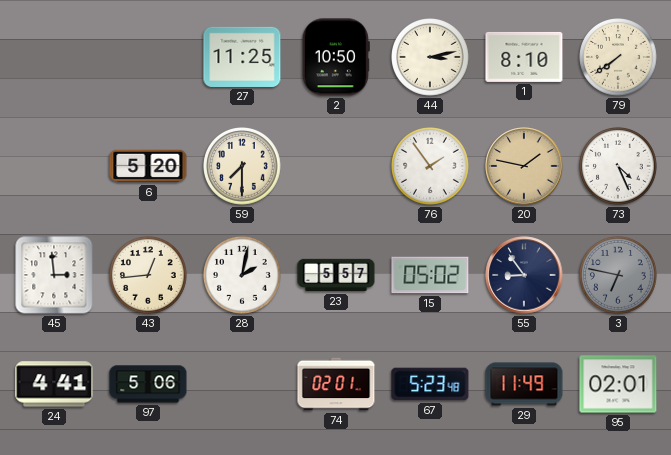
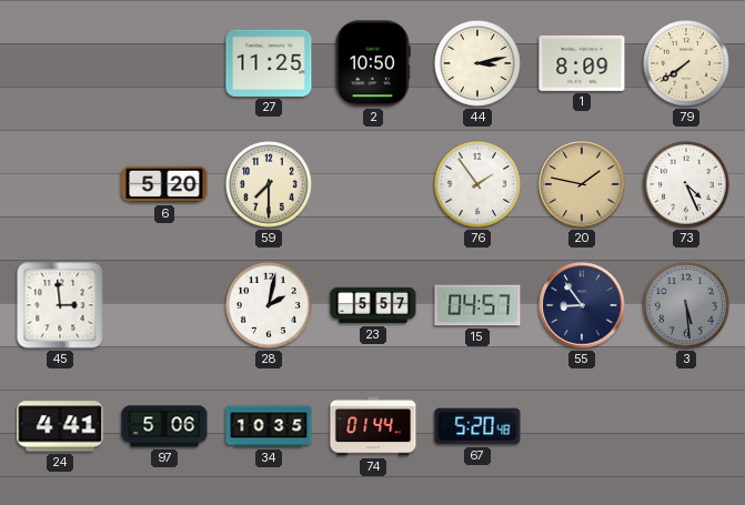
1: 8:10 -> 8:09 (582, 63)
43: 12:44 -> none (149, 276)
15: 05:02 -> 04:57 (477, 305)
3: 6:47 -> 5:29 (687, 306)
34: none -> 10:35 (269, 426)
74: 02:01 -> 01:44 (373, 426)
67: 5:23 -> 5:20 (477, 426)
29: 11:49 -> none (524, 384)
95: 02:01 -> none (618, 384)
